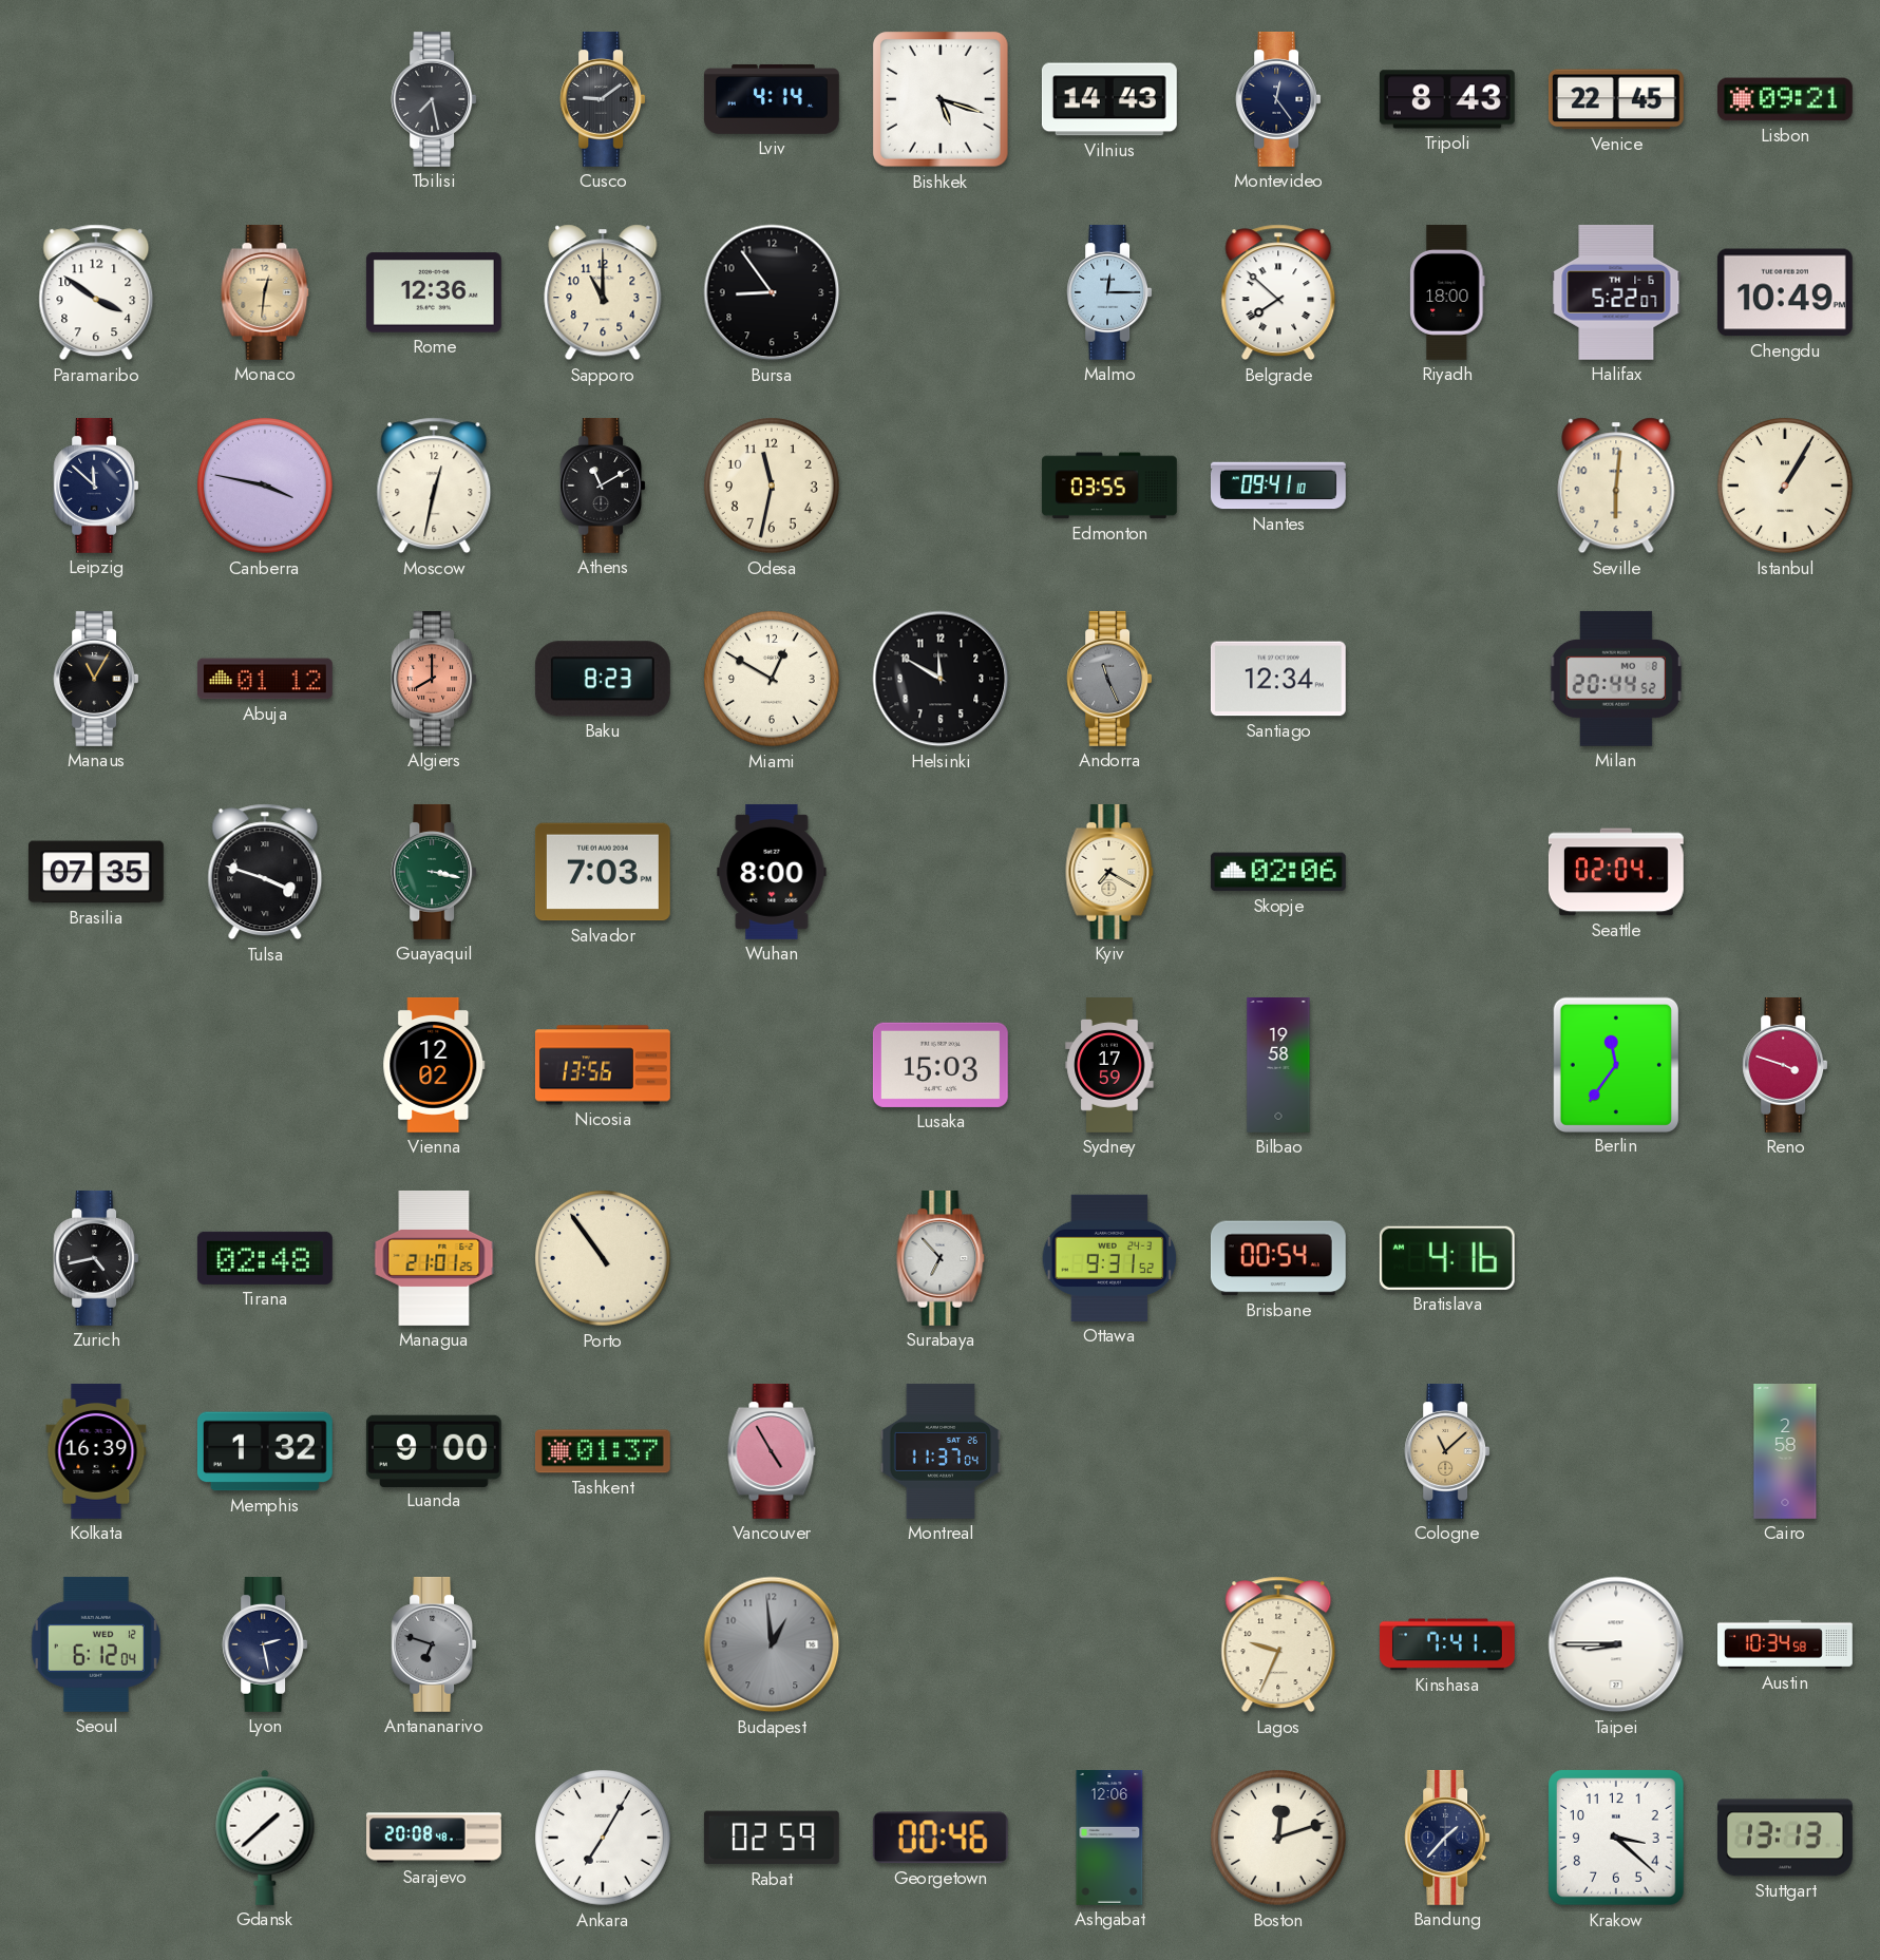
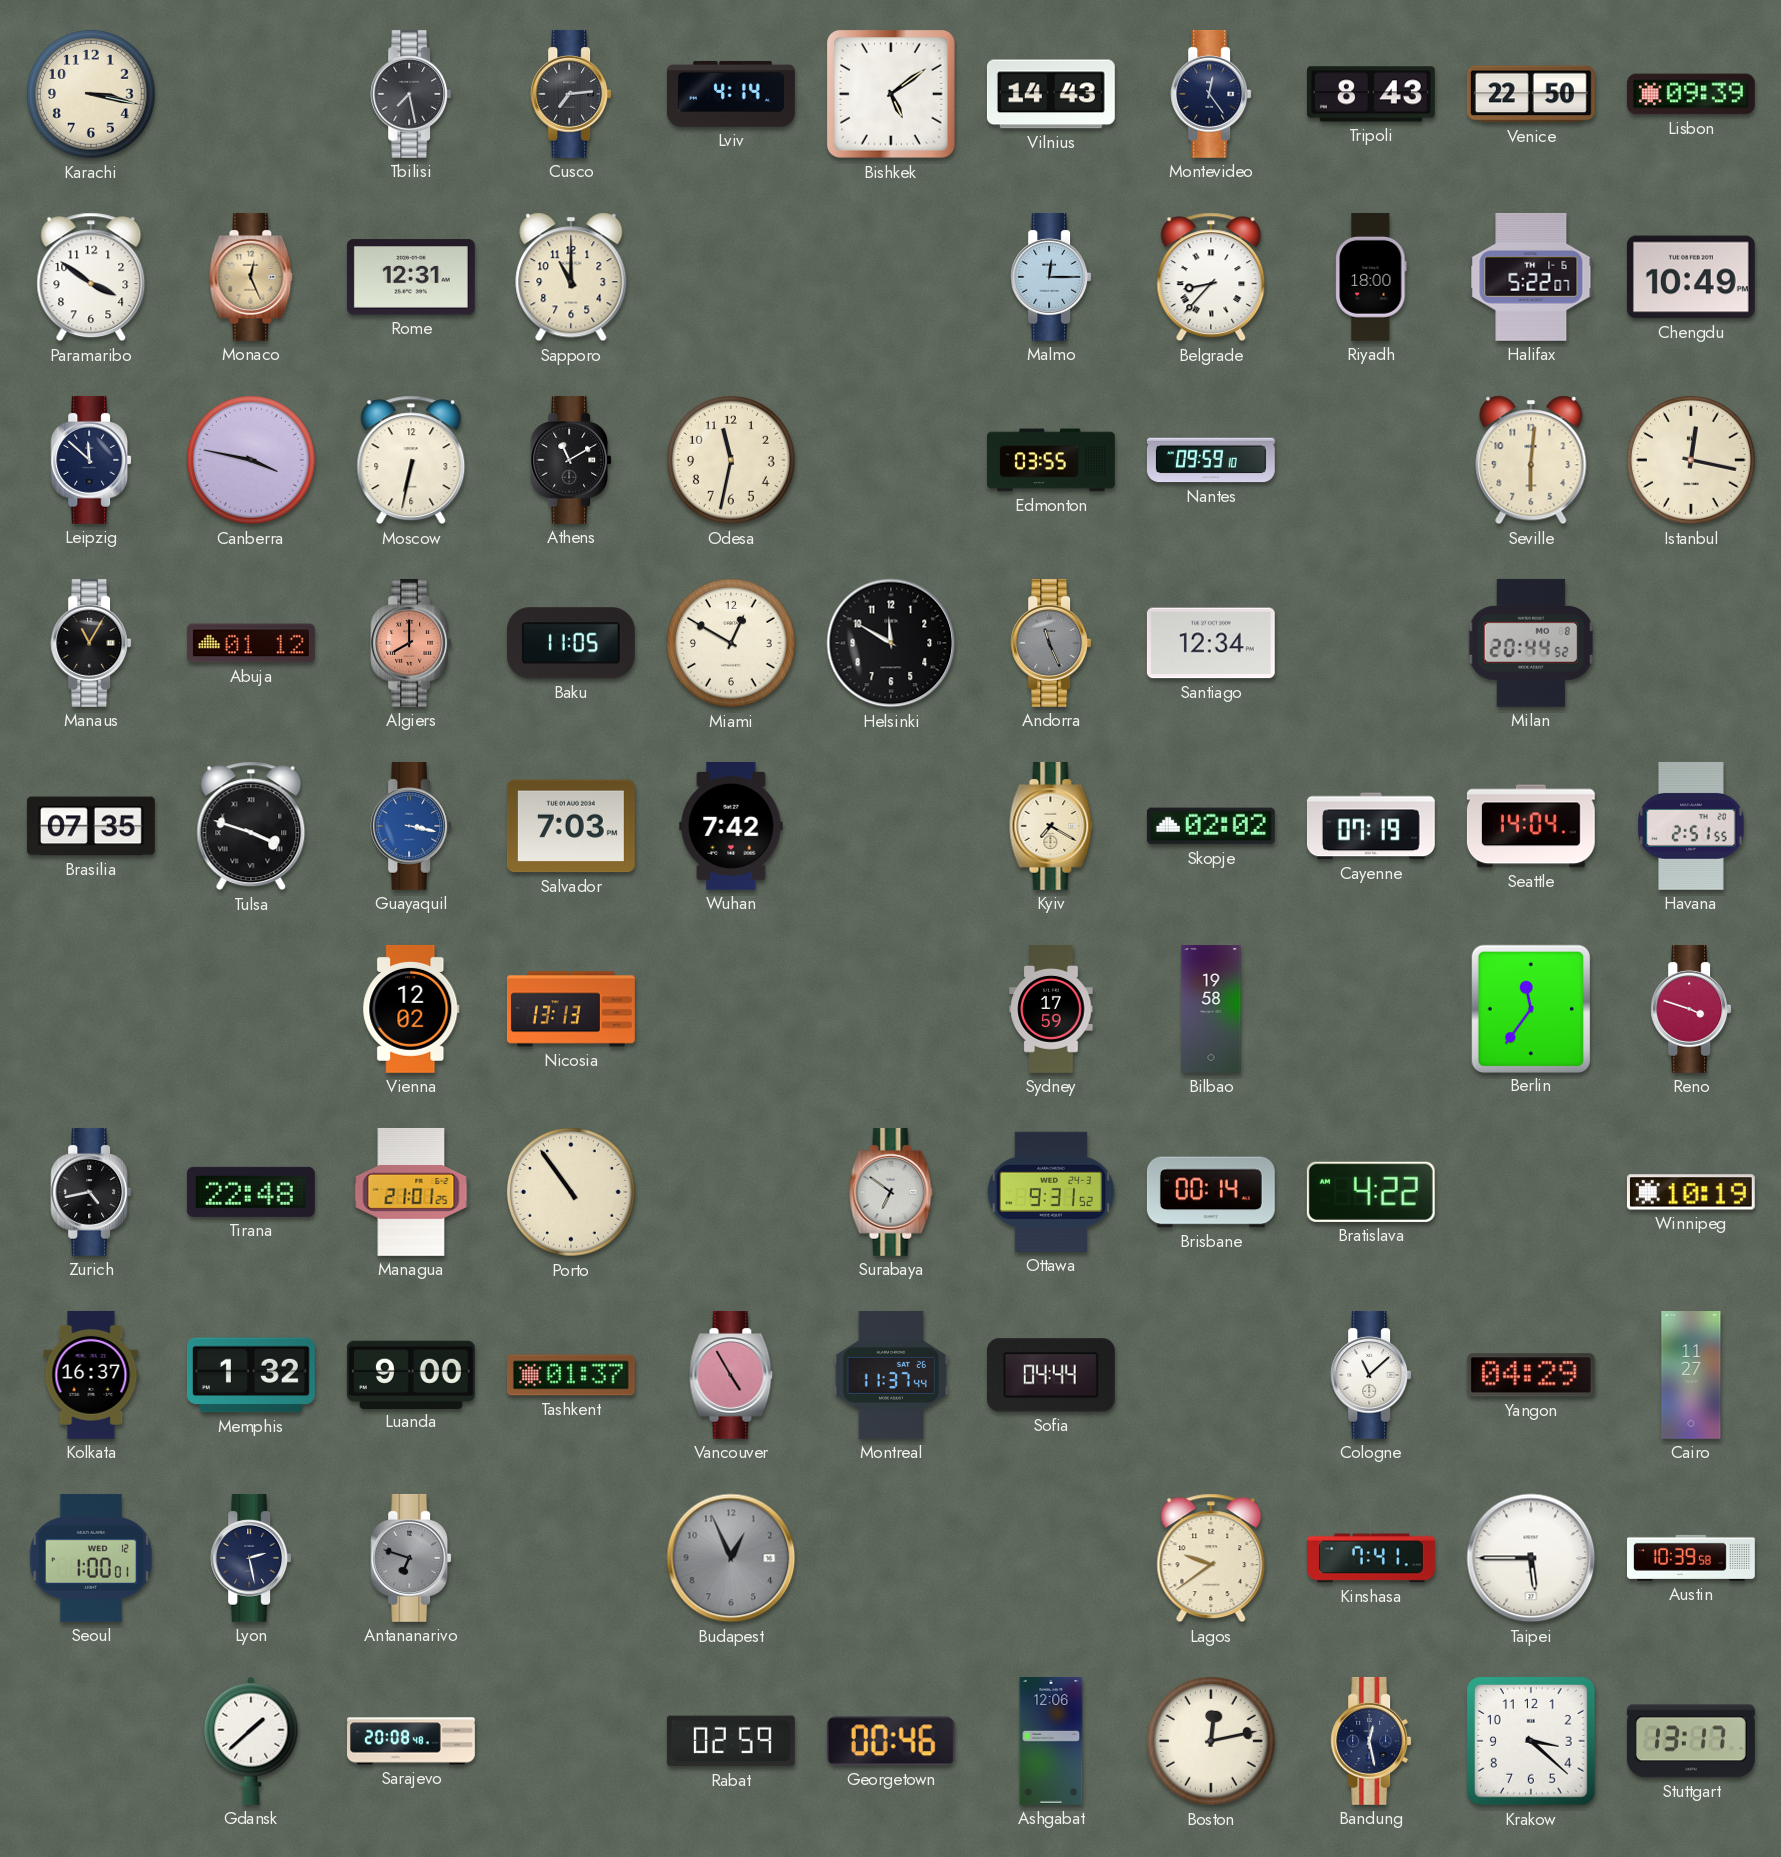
Karachi: none -> 3:17 (91, 94)
Cusco: 9:09 -> 7:14 (571, 94)
Bishkek: 5:18 -> 5:09 (892, 95)
Venice: 22:45 -> 22:50 (1531, 94)
Lisbon: 09:21 -> 09:39 (1691, 94)
Monaco: 12:31 -> 12:26 (251, 277)
Rome: 12:36 -> 12:31 (411, 277)
Bursa: 8:54 -> none (772, 292)
Belgrade: 7:52 -> 8:37 (1211, 277)
Moscow: 12:32 -> 6:32 (411, 460)
Nantes: 09:41 -> 09:59 (1211, 460)
Istanbul: 1:05 -> 12:17 (1691, 460)
Baku: 8:23 -> 11:05 (571, 643)
Guayaquil dial: green -> blue (411, 826)
Wuhan: 8:00 -> 7:42 (731, 826)
Skopje: 02:06 -> 02:02 (1211, 826)
Cayenne: none -> 07:19 (1371, 826)
Seattle: 02:04 -> 14:04 (1531, 826)
Havana: none -> 2:51 (1692, 826)
Nicosia: 13:56 -> 13:13 (571, 1009)
Lusaka: 15:03 -> none (941, 1065)
Tirana: 02:48 -> 22:48 (251, 1192)
Surabaya: 6:53 -> 6:51 (891, 1192)
Brisbane: 00:54 -> 00:14 (1211, 1192)
Bratislava: 4:16 -> 4:22 (1371, 1192)
Winnipeg: none -> 10:19 (1691, 1192)
Kolkata: 16:39 -> 16:37 (91, 1375)
Montreal: 11:37:04 -> 11:37:44 (891, 1375)
Sofia: none -> 04:44 (1051, 1375)
Cologne dial: champagne -> white (1371, 1375)
Yangon: none -> 04:29 (1531, 1375)
Cairo: 2:58 -> 11:27 (1691, 1376)
Seoul: 6:12 -> 1:00 (91, 1558)
Budapest: 12:59 -> 12:56 (731, 1558)
Lagos: 9:34 -> 9:39 (1211, 1558)
Taipei: 8:45 -> 5:45 (1531, 1558)
Austin: 10:34 -> 10:39 (1692, 1558)
Ankara: 7:05 -> none (603, 1838)
Boston: 12:12 -> 12:13 (1211, 1741)
Bandung: 1:37 -> 12:28 (1371, 1741)
Stuttgart: 13:13 -> 13:17 (1691, 1741)
